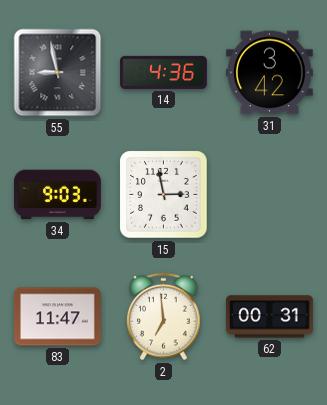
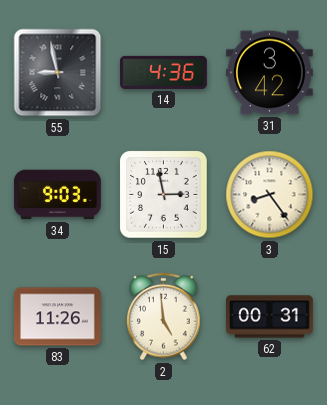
3: none -> 8:24 (270, 195)
83: 11:47 -> 11:26 (58, 317)
2: 6:59 -> 4:59 (164, 317)
